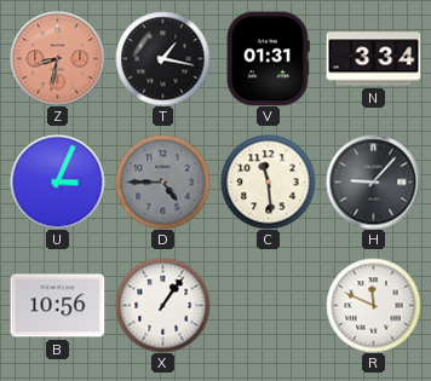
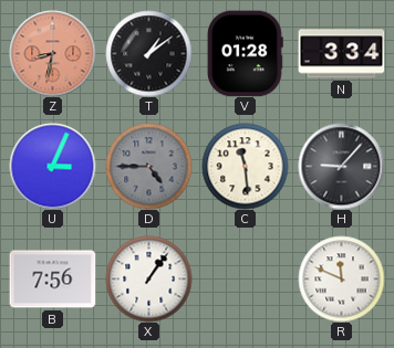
T: 1:17 -> 1:09 (148, 53)
V: 01:31 -> 01:28 (245, 53)
B: 10:56 -> 7:56 (52, 280)
